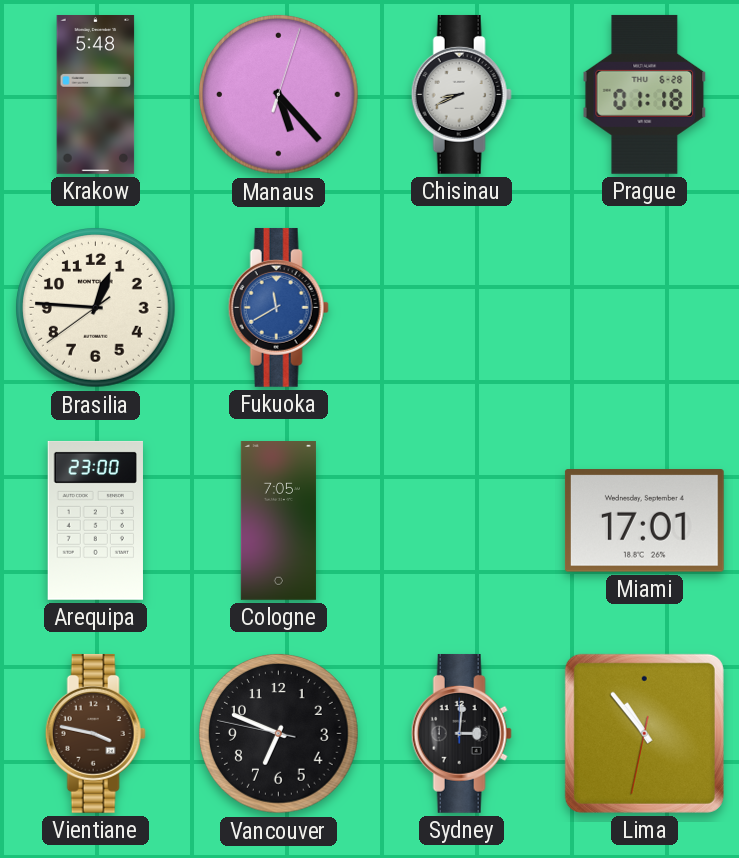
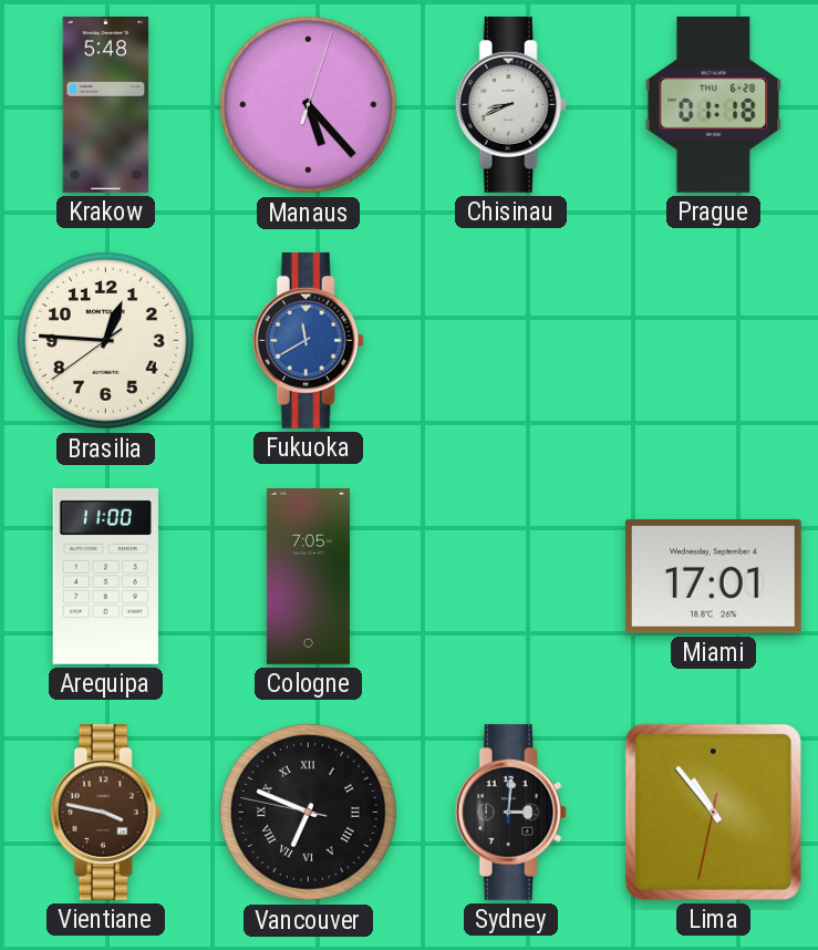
Arequipa: 23:00 -> 11:00 (105, 576)
Vancouver numerals: Arabic -> Roman (309, 813)
